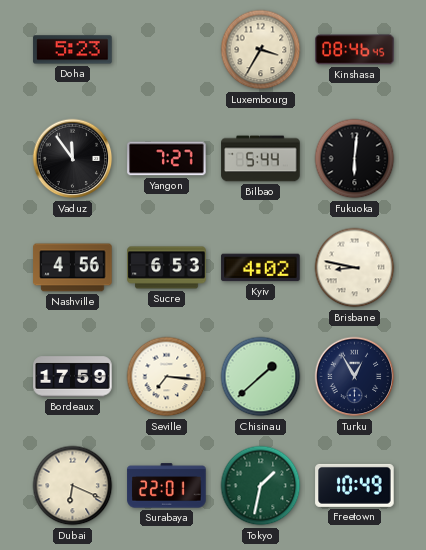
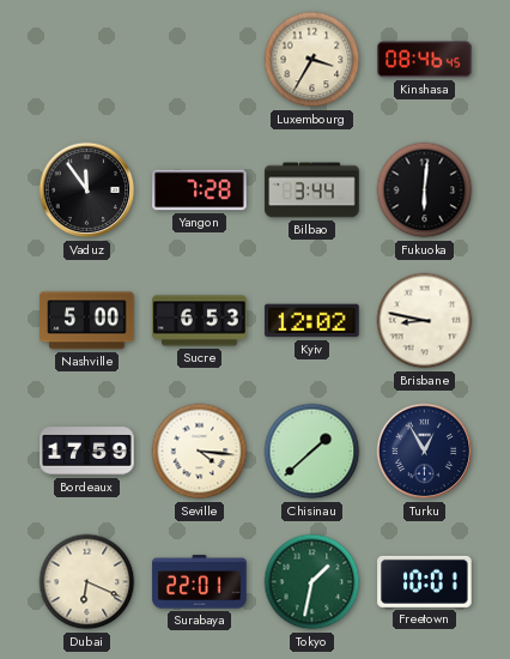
Doha: 5:23 -> none (73, 50)
Yangon: 7:27 -> 7:28 (200, 191)
Bilbao: 5:44 -> 3:44 (312, 191)
Nashville: 4:56 -> 5:00 (87, 321)
Kyiv: 4:02 -> 12:02 (312, 321)
Seville: 7:16 -> 4:16 (200, 452)
Freetown: 10:49 -> 10:01 (425, 581)
